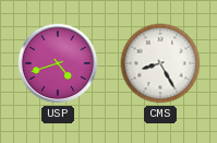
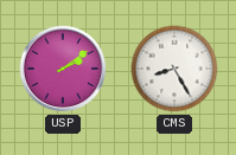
USP: 4:42 -> 2:09 (63, 69)
